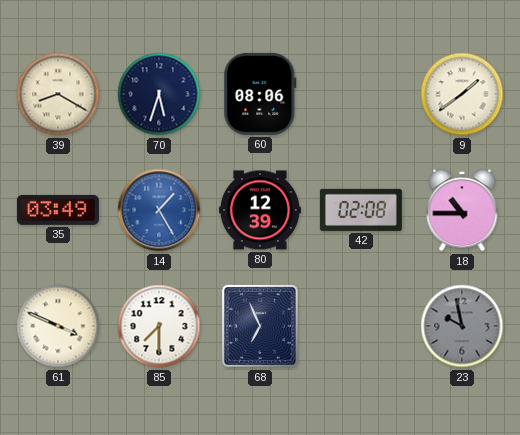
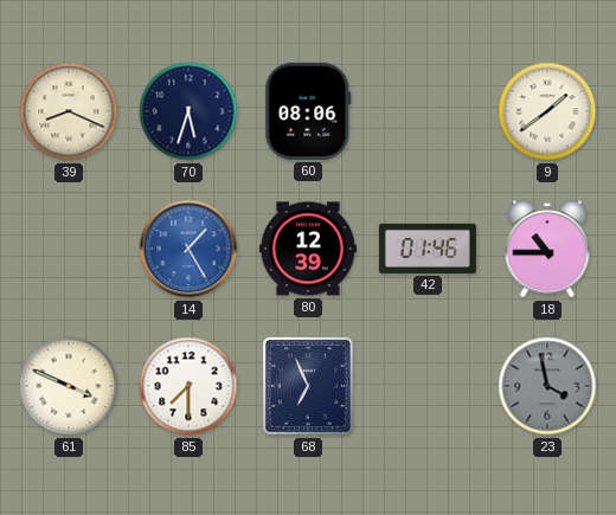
39: 8:20 -> 8:19 (69, 111)
35: 03:49 -> none (58, 210)
42: 02:08 -> 01:46 (428, 249)
23: 9:58 -> 3:58 (547, 386)
